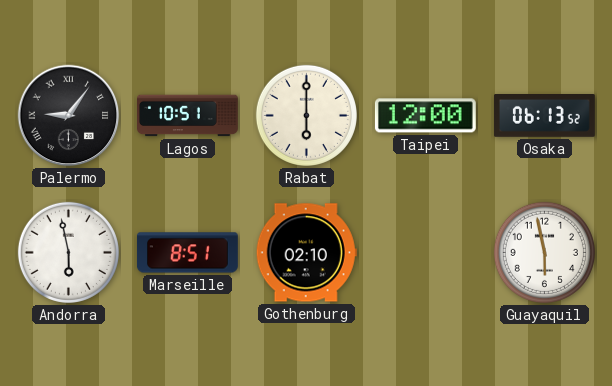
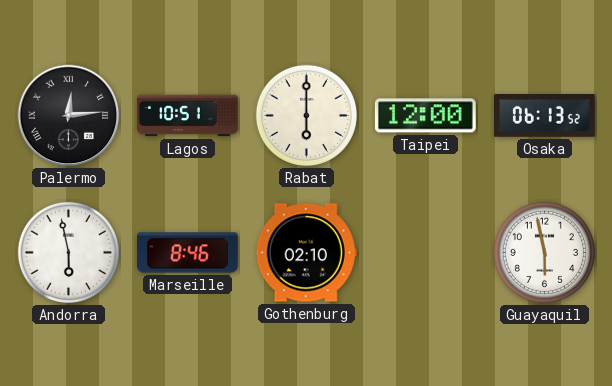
Palermo: 9:06 -> 12:14 (69, 116)
Marseille: 8:51 -> 8:46 (187, 253)
